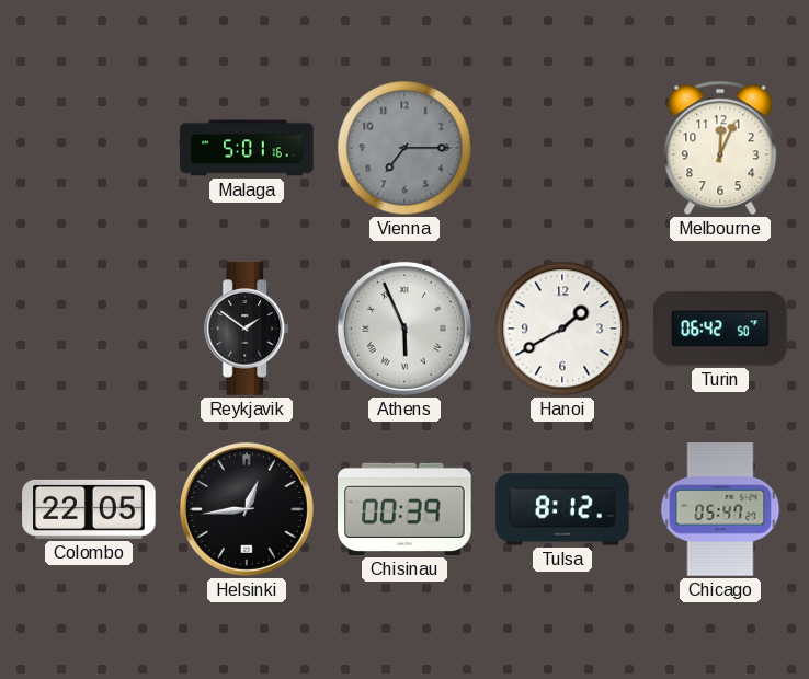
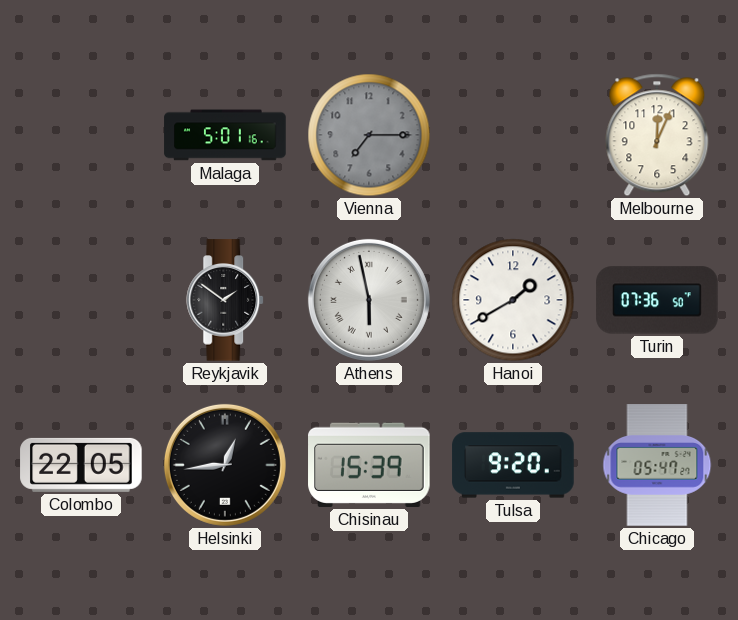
Athens: 5:56 -> 5:58 (369, 300)
Turin: 06:42 -> 07:36 (657, 300)
Chisinau: 00:39 -> 15:39 (369, 465)
Tulsa: 8:12 -> 9:20 (513, 465)
